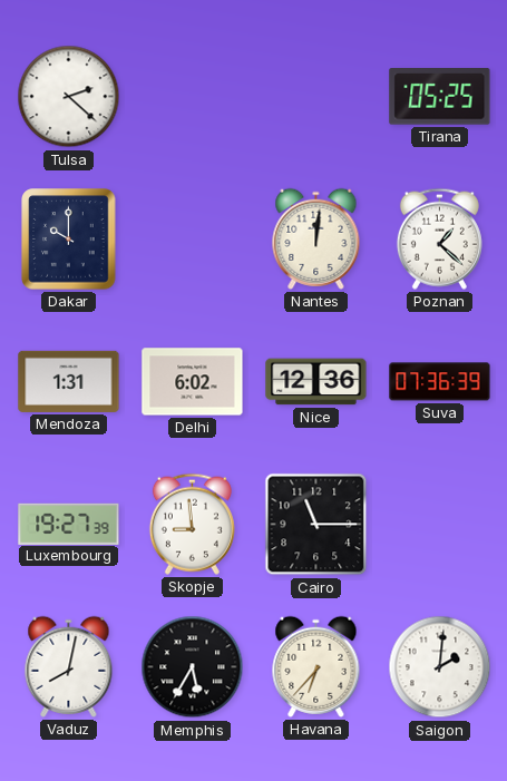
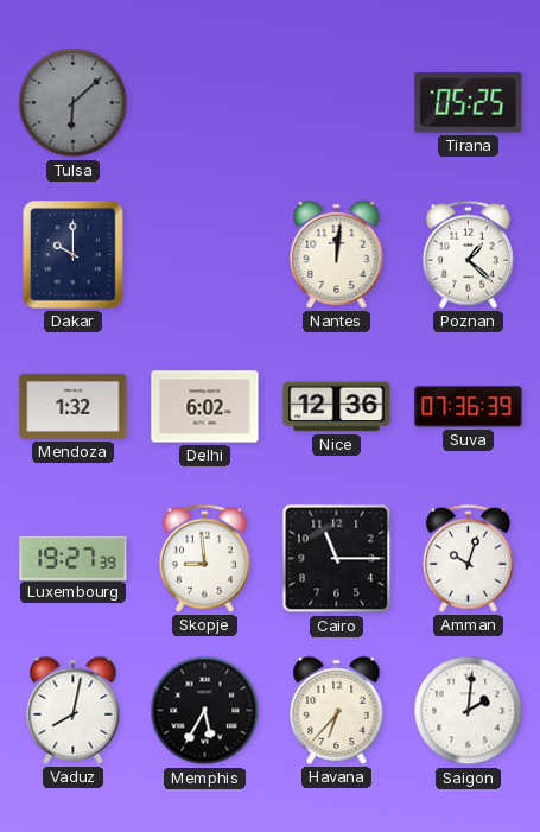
Tulsa: 2:22 -> 6:08 (74, 103)
Tulsa dial: white -> grey (74, 103)
Mendoza: 1:31 -> 1:32 (74, 406)
Amman: none -> 10:03 (468, 558)
